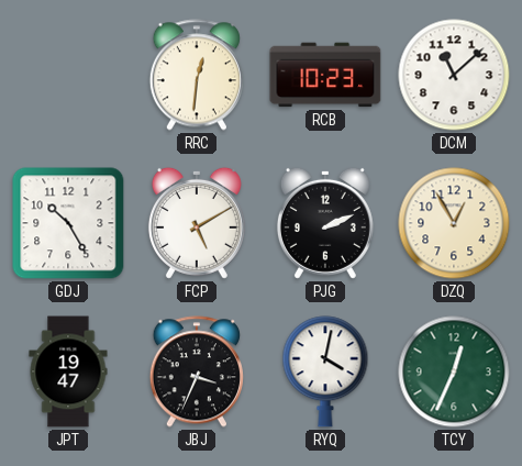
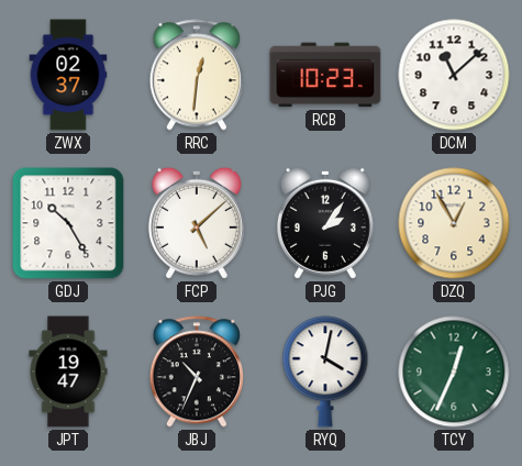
ZWX: none -> 02:37 (68, 75)
FCP: 5:10 -> 5:08 (197, 223)
PJG: 2:11 -> 2:06 (325, 223)
JBJ: 3:34 -> 10:34 (197, 371)
